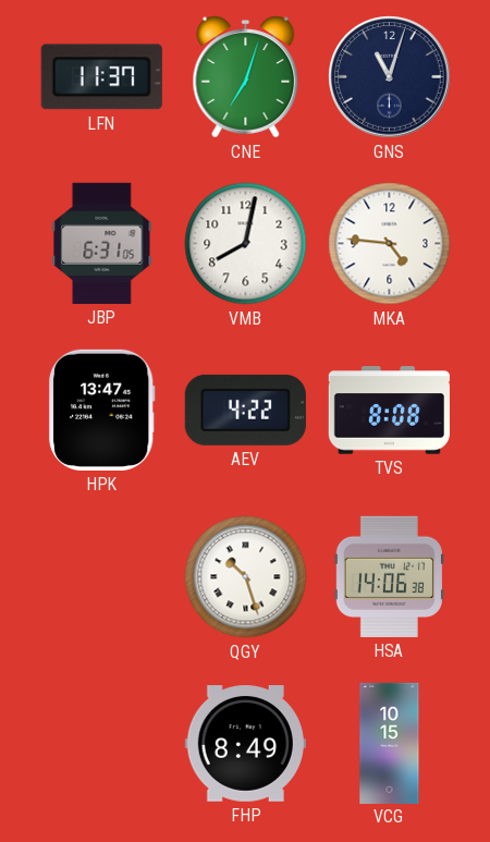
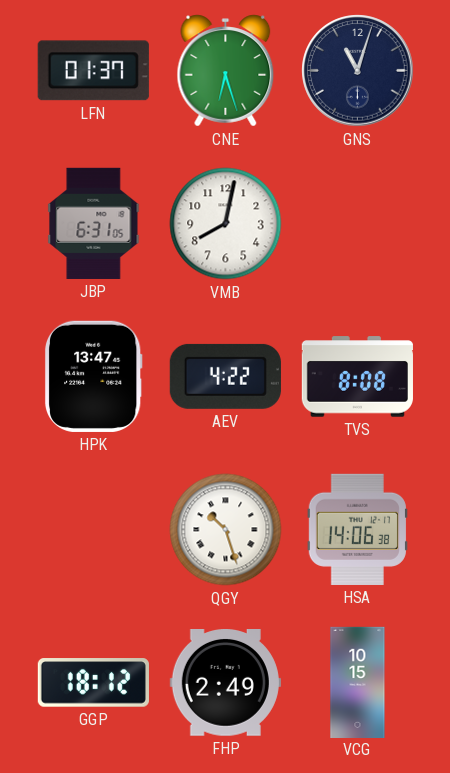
LFN: 11:37 -> 01:37 (93, 71)
CNE: 7:03 -> 6:27 (226, 71)
MKA: 4:46 -> none (390, 244)
GGP: none -> 18:12 (93, 683)
FHP: 8:49 -> 2:49 (225, 683)
